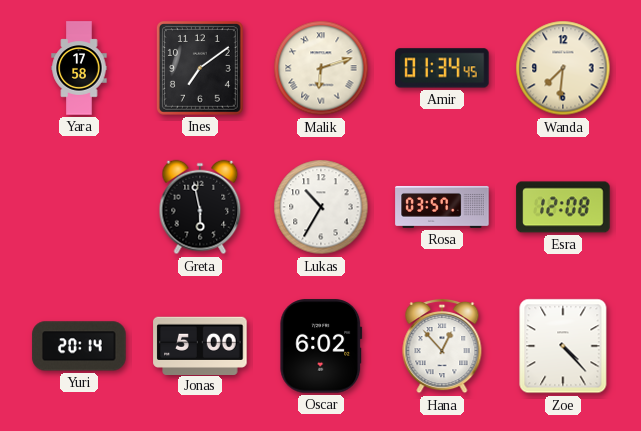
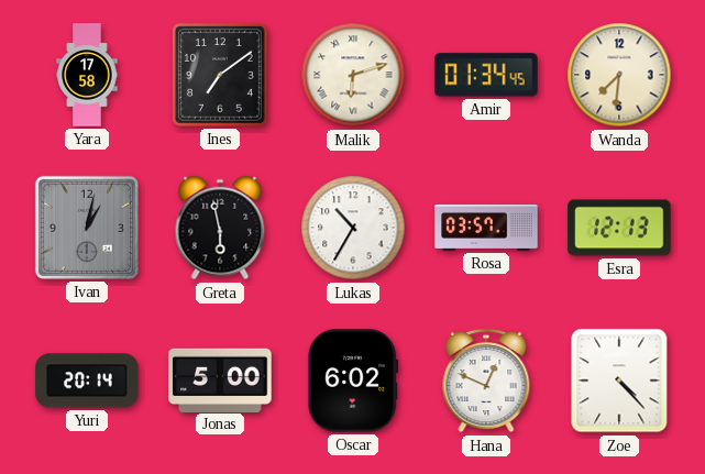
Ivan: none -> 1:02 (87, 228)
Esra: 12:08 -> 12:13 (619, 228)
Hana: 12:53 -> 12:49 (486, 381)
